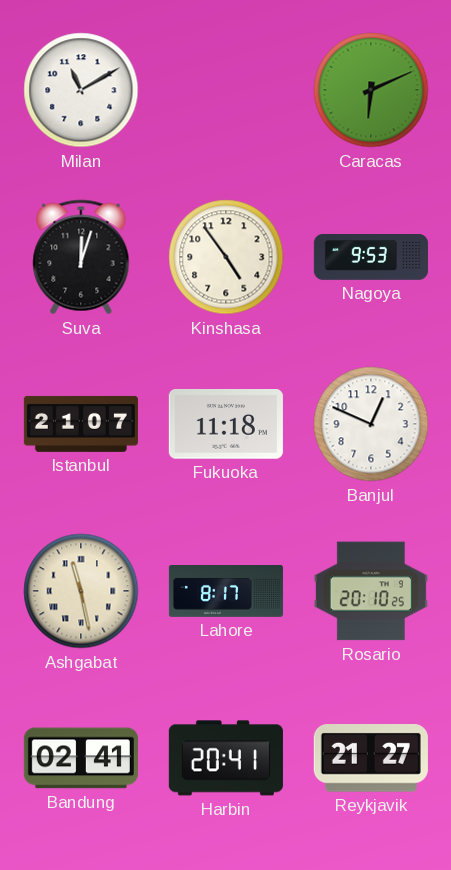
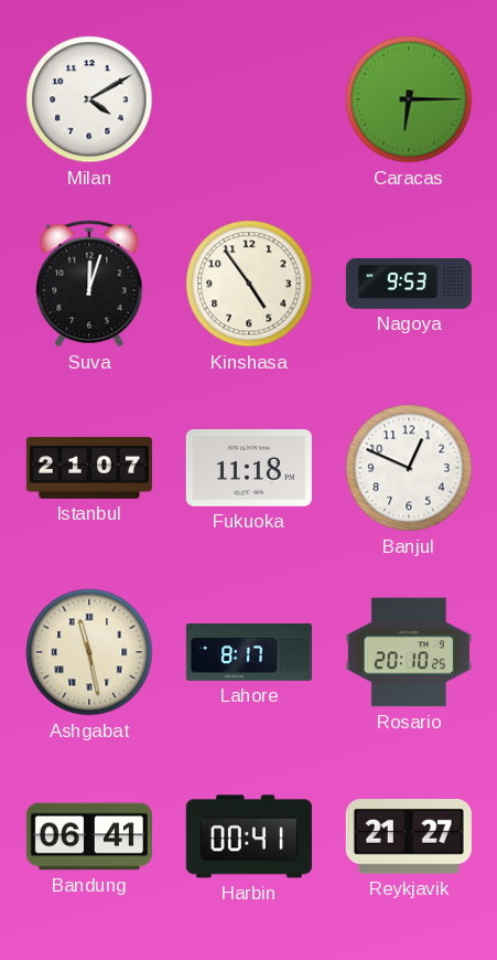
Milan: 11:10 -> 4:10 (89, 99)
Caracas: 6:11 -> 6:15 (409, 99)
Bandung: 02:41 -> 06:41 (89, 836)
Harbin: 20:41 -> 00:41 (249, 836)
